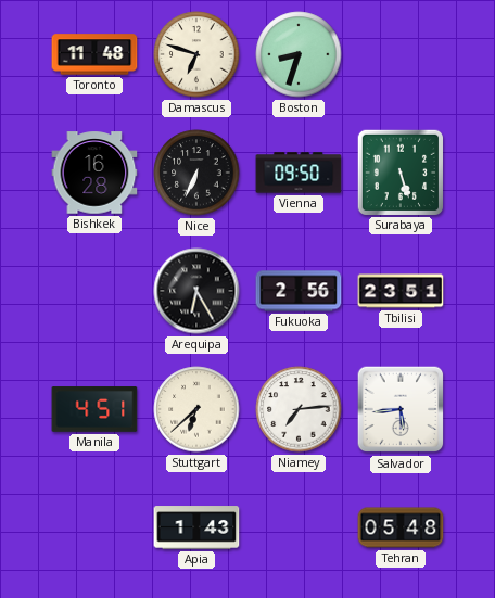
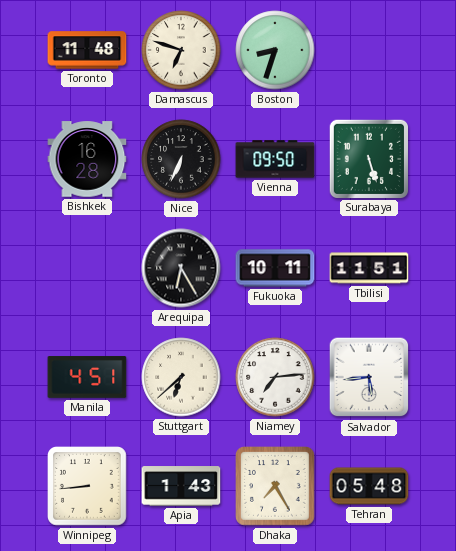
Fukuoka: 2:56 -> 10:11 (275, 268)
Tbilisi: 23:51 -> 11:51 (369, 268)
Winnipeg: none -> 8:44 (88, 487)
Dhaka: none -> 7:25 (276, 487)
